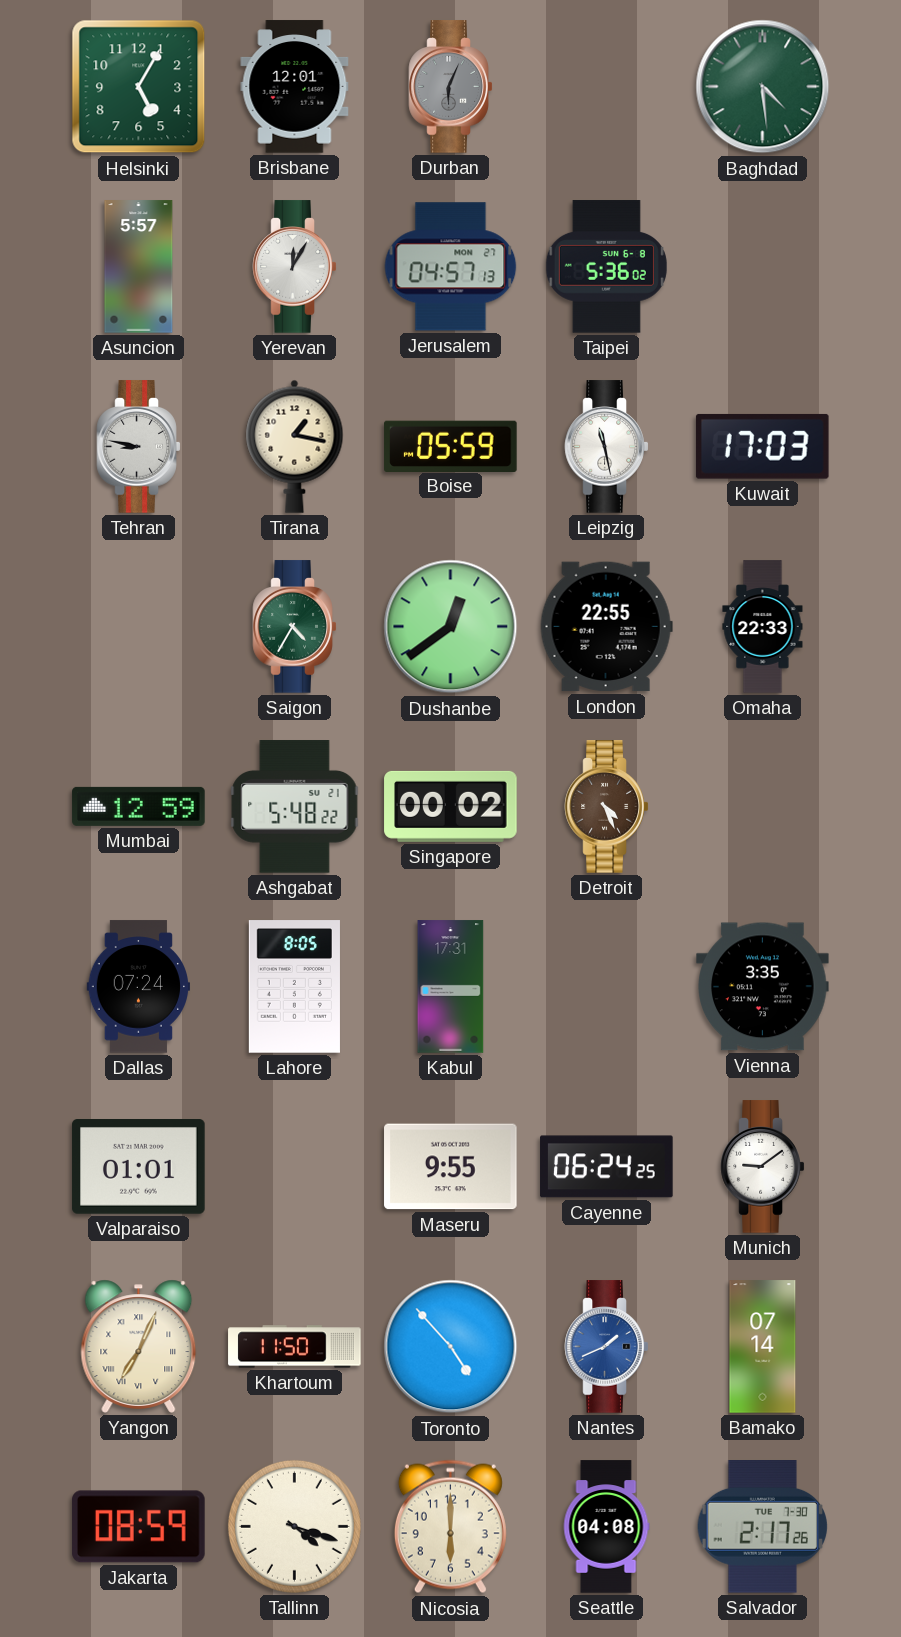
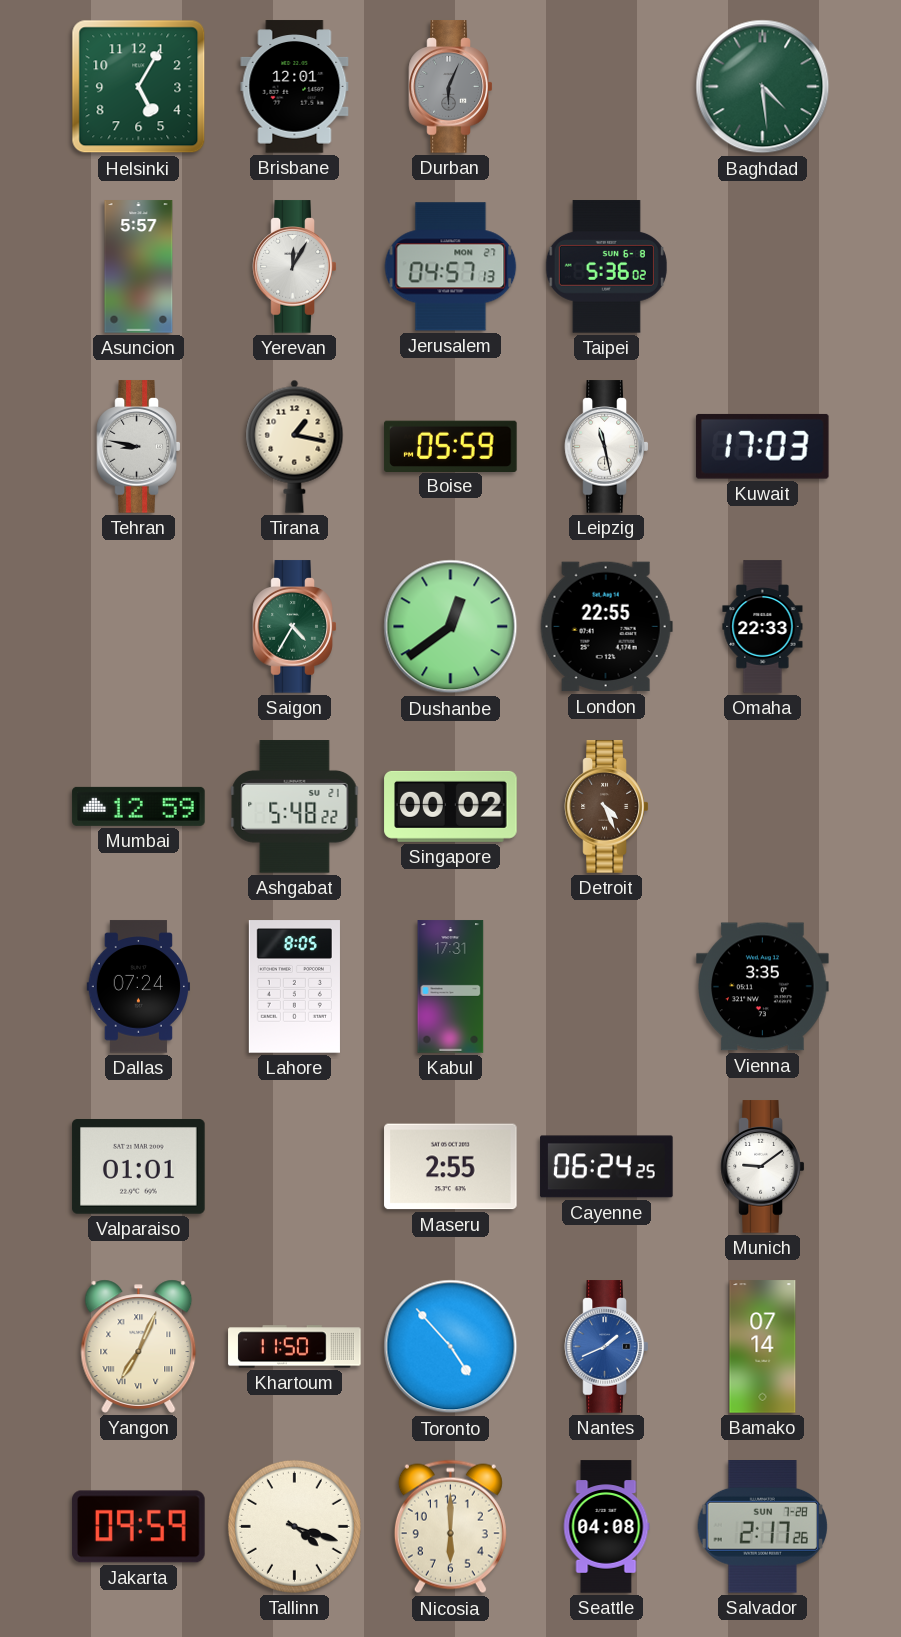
Maseru: 9:55 -> 2:55 (451, 1167)
Jakarta: 08:59 -> 09:59 (139, 1527)
Salvador date: TUE 7-30 -> SUN 7-28 (762, 1527)
